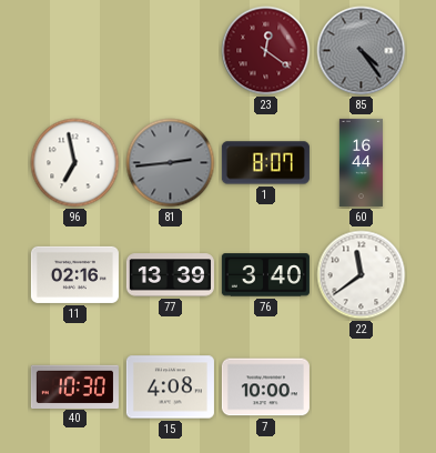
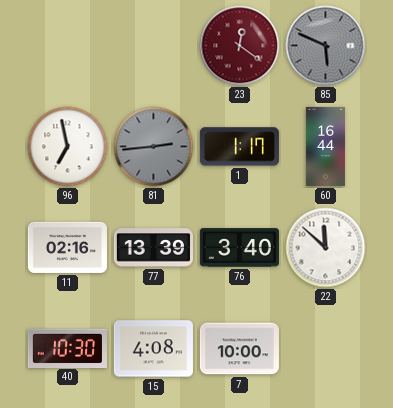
85: 4:24 -> 5:49 (326, 46)
1: 8:07 -> 1:17 (239, 147)
22: 11:39 -> 11:52 (326, 248)
